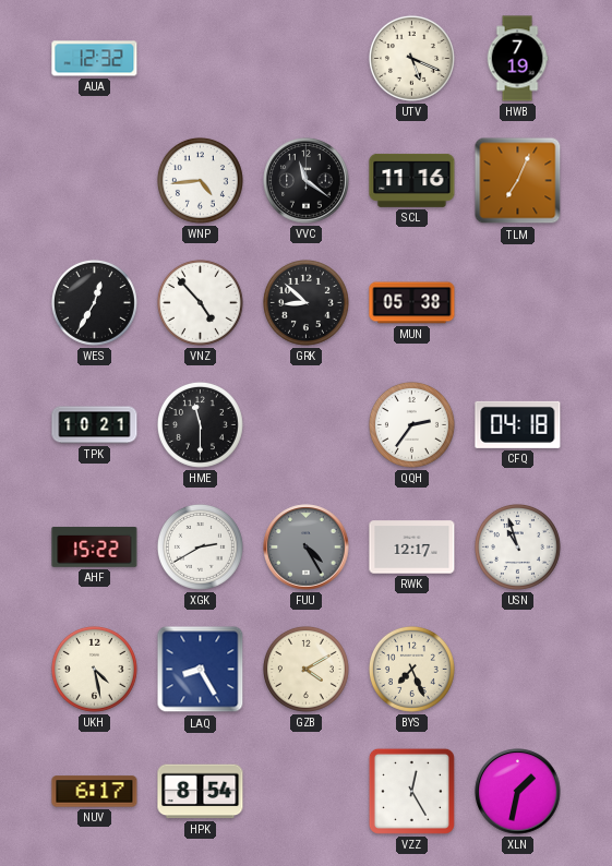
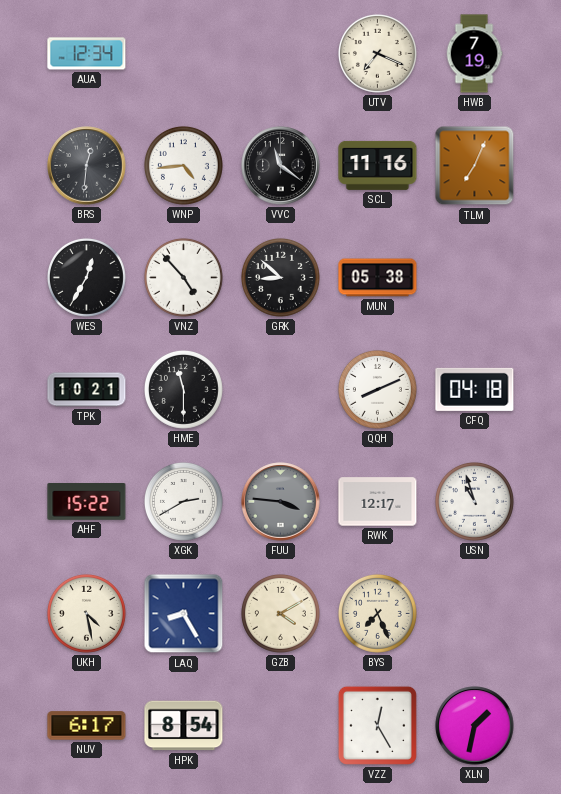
AUA: 12:32 -> 12:34 (87, 54)
UTV: 5:19 -> 7:19 (377, 53)
BRS: none -> 12:31 (87, 166)
QQH: 2:36 -> 8:11 (377, 389)
FUU: 4:25 -> 3:46 (281, 502)
